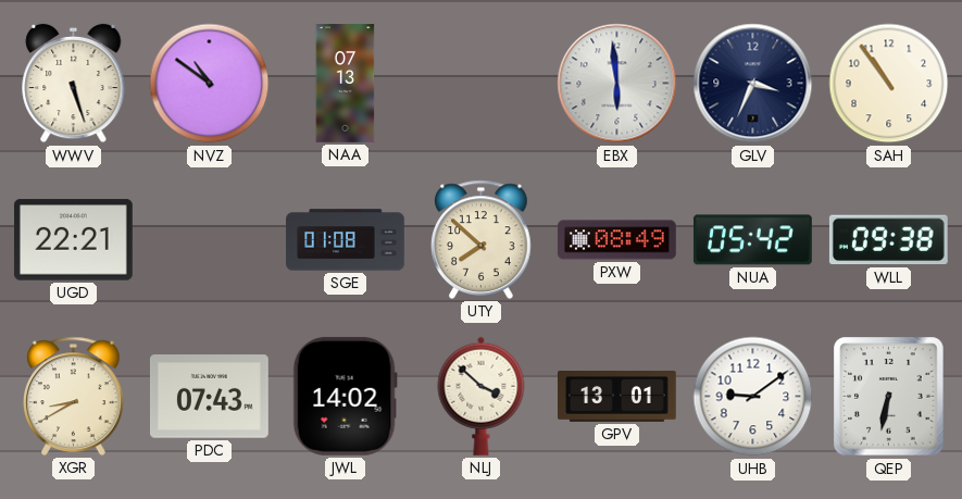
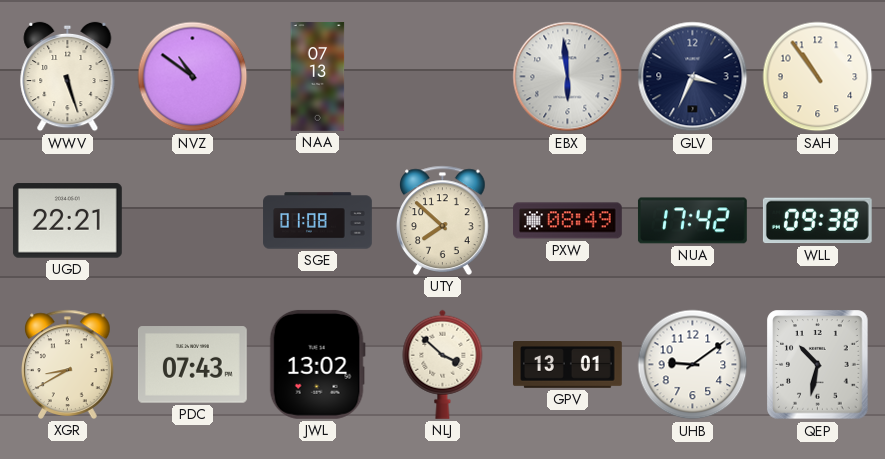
NUA: 05:42 -> 17:42 (693, 221)
JWL: 14:02 -> 13:02 (317, 364)
QEP: 6:32 -> 10:32 (818, 365)
